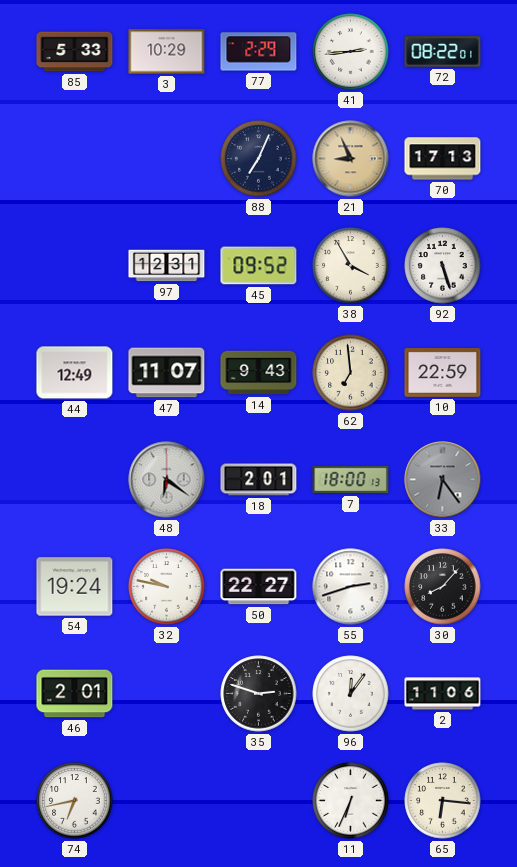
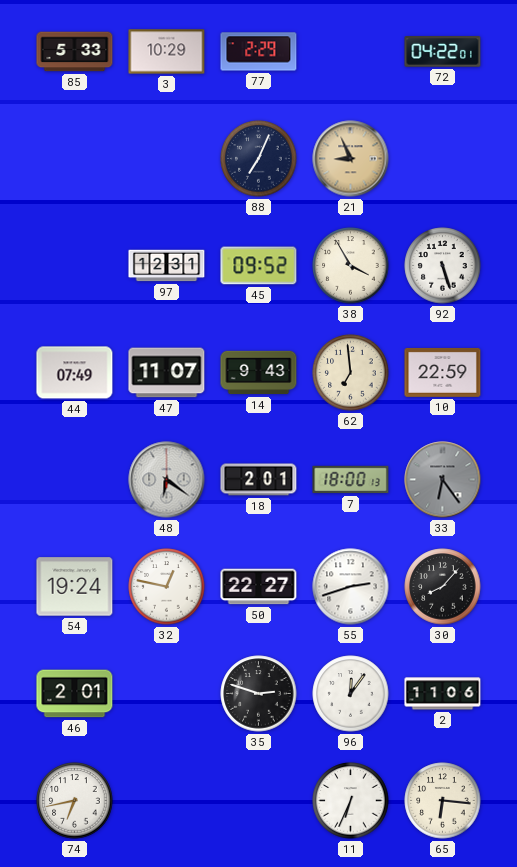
41: 2:44 -> none (351, 52)
72: 08:22 -> 04:22 (443, 52)
70: 17:13 -> none (443, 159)
44: 12:49 -> 07:49 (75, 373)
32: 9:47 -> 12:47 (167, 587)
